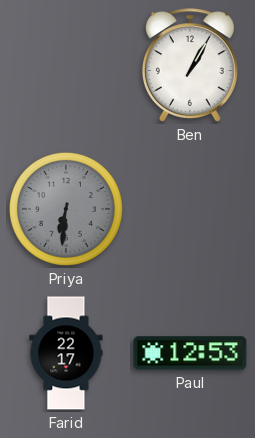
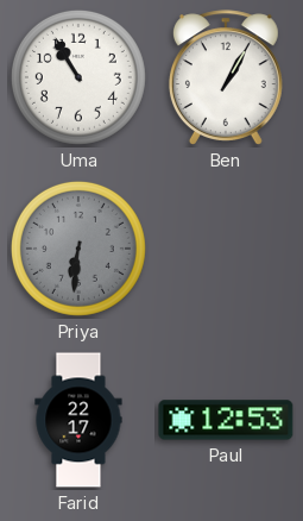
Uma: none -> 10:55 (78, 77)
